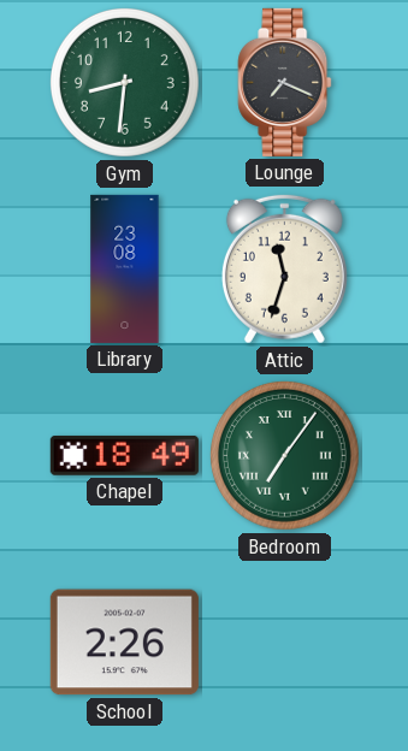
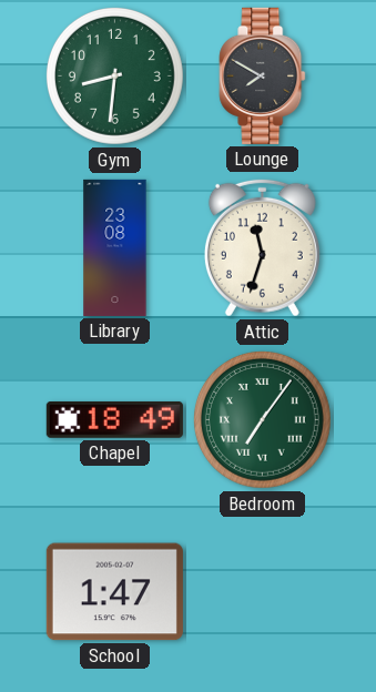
Lounge: 7:19 -> 7:50 (263, 75)
School: 2:26 -> 1:47 (114, 592)
